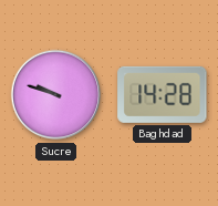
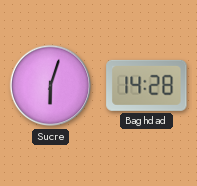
Sucre: 9:48 -> 6:03 (51, 86)
